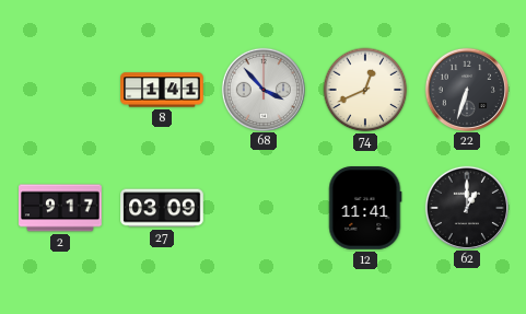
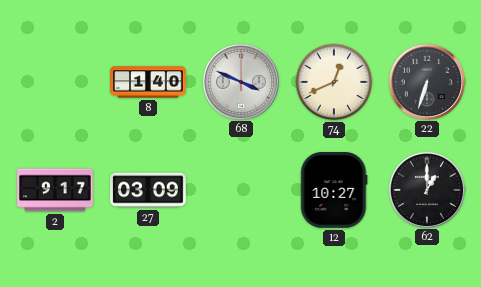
8: 1:41 -> 1:40 (148, 82)
68: 3:53 -> 3:49 (240, 81)
12: 11:41 -> 10:27 (334, 190)
